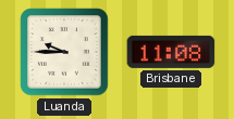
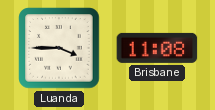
Luanda: 9:45 -> 3:45 (59, 48)
